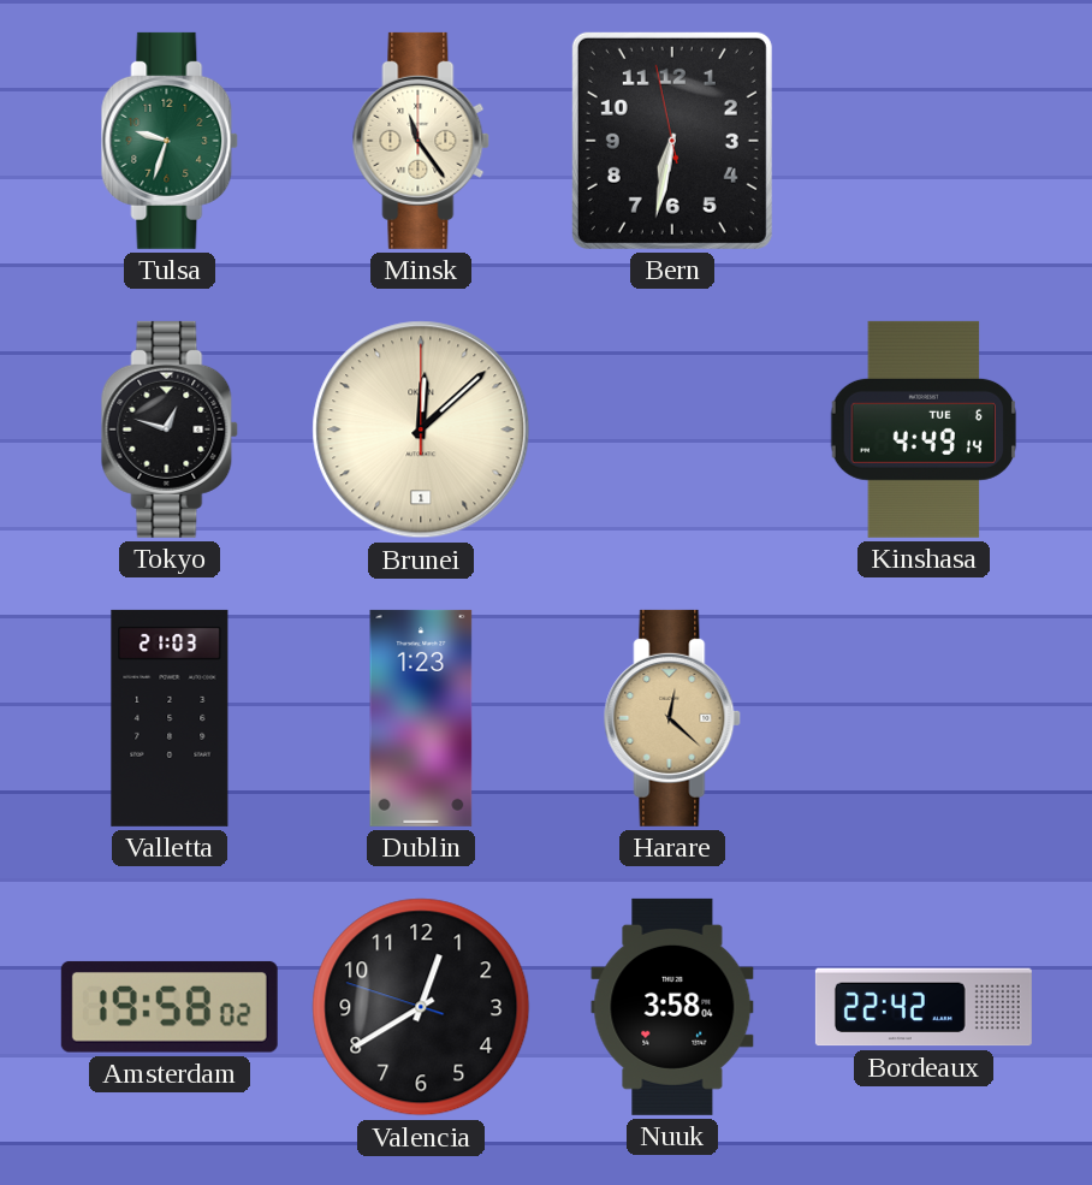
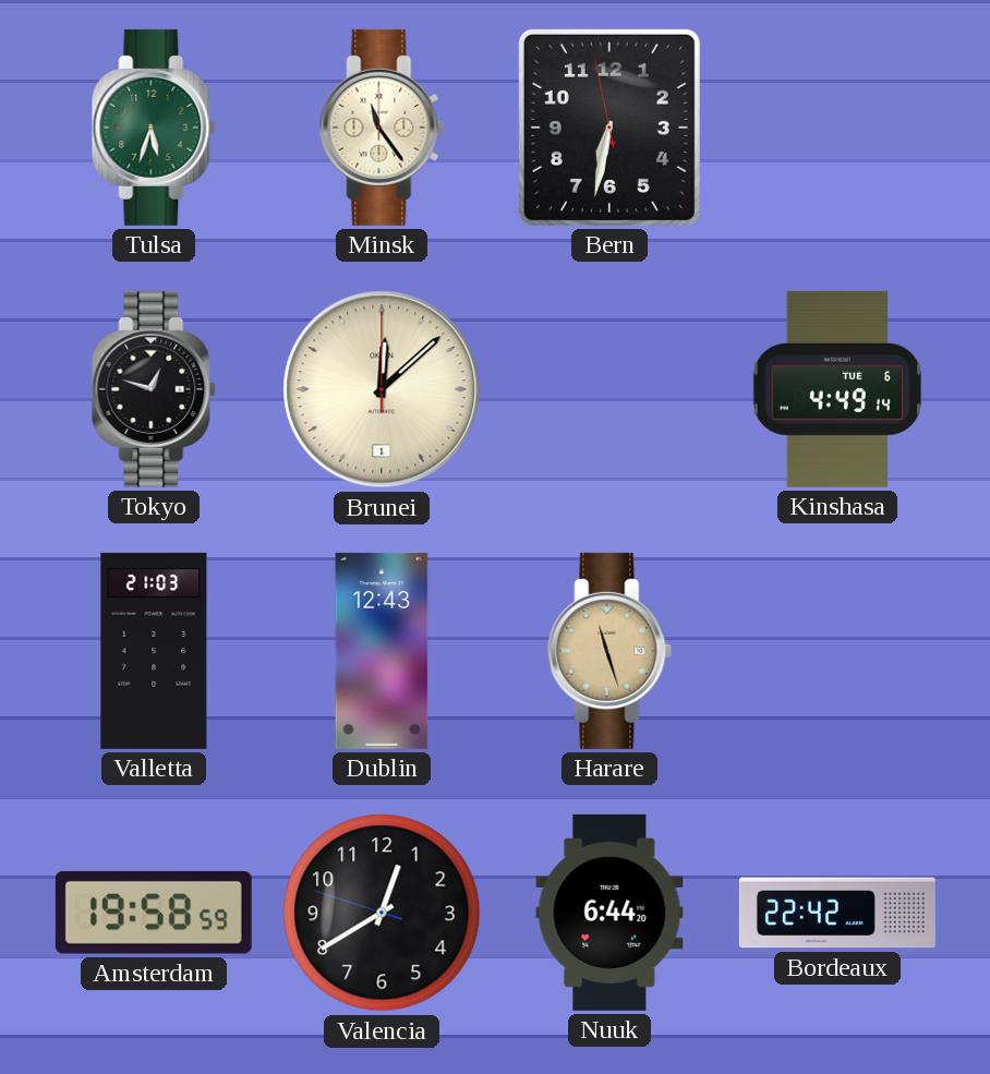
Tulsa: 9:33 -> 5:33 (154, 128)
Dublin: 1:23 -> 12:43 (382, 651)
Harare: 12:22 -> 11:27 (609, 651)
Amsterdam: 19:58:02 -> 19:58:59 (154, 913)
Nuuk: 3:58 -> 6:44 (609, 913)
